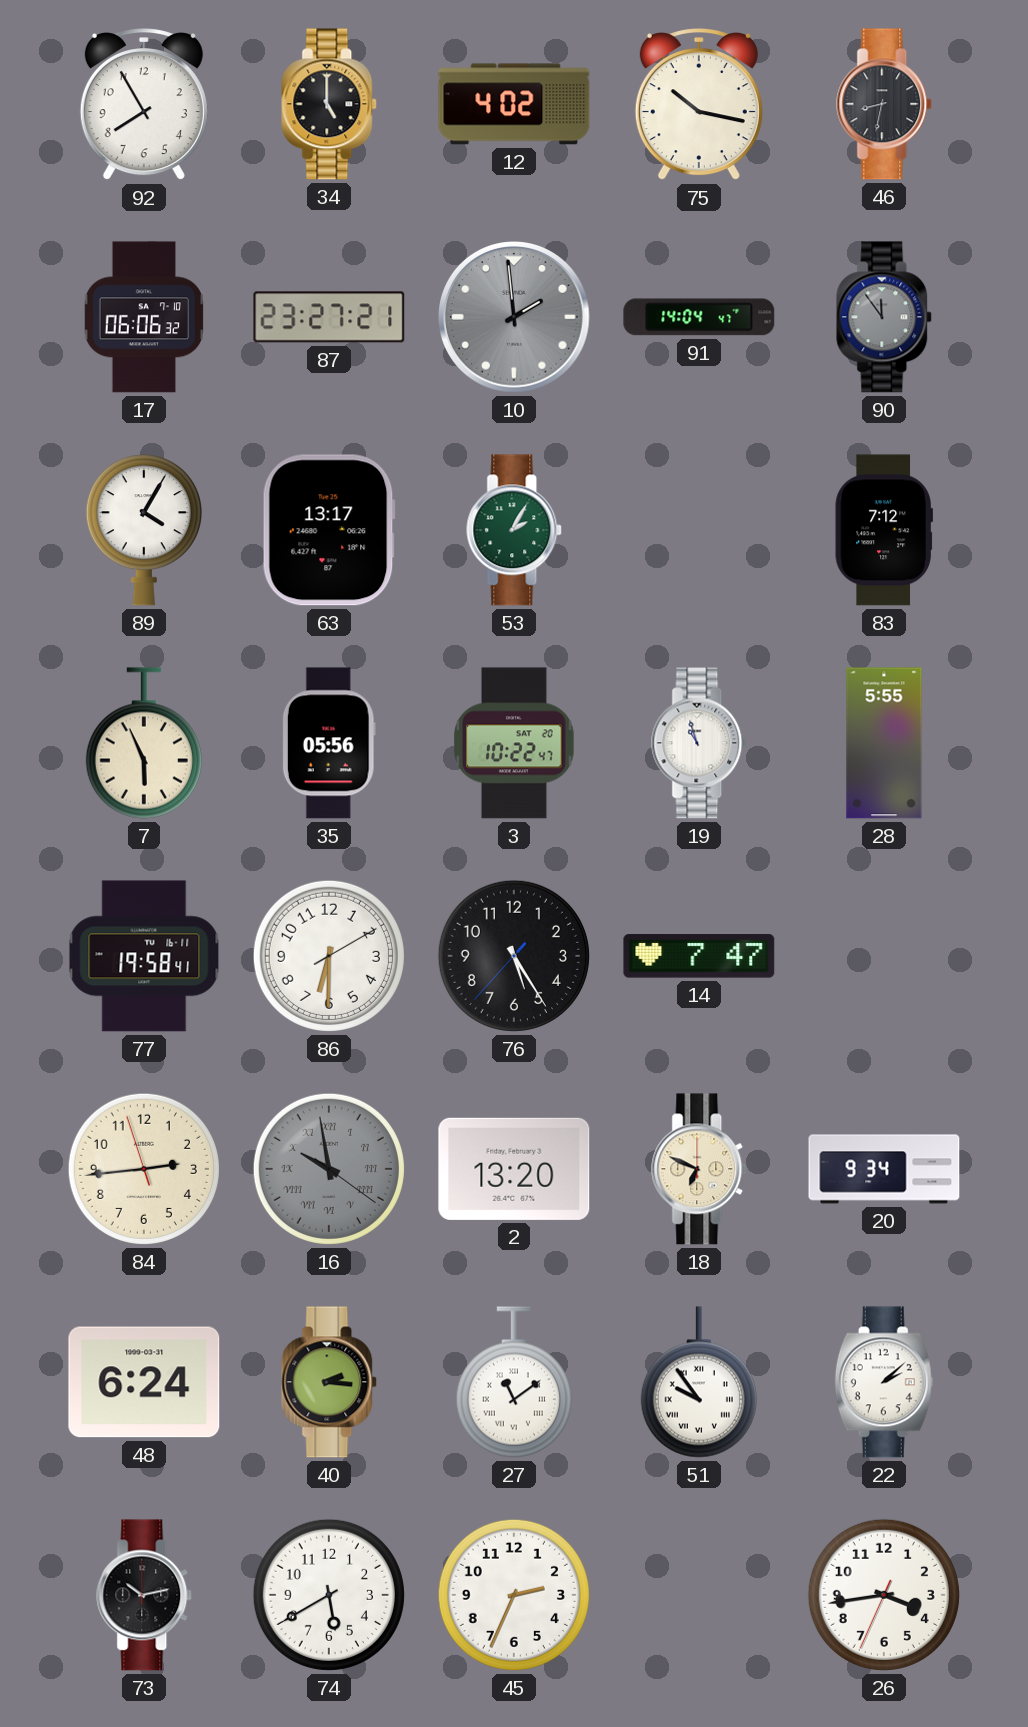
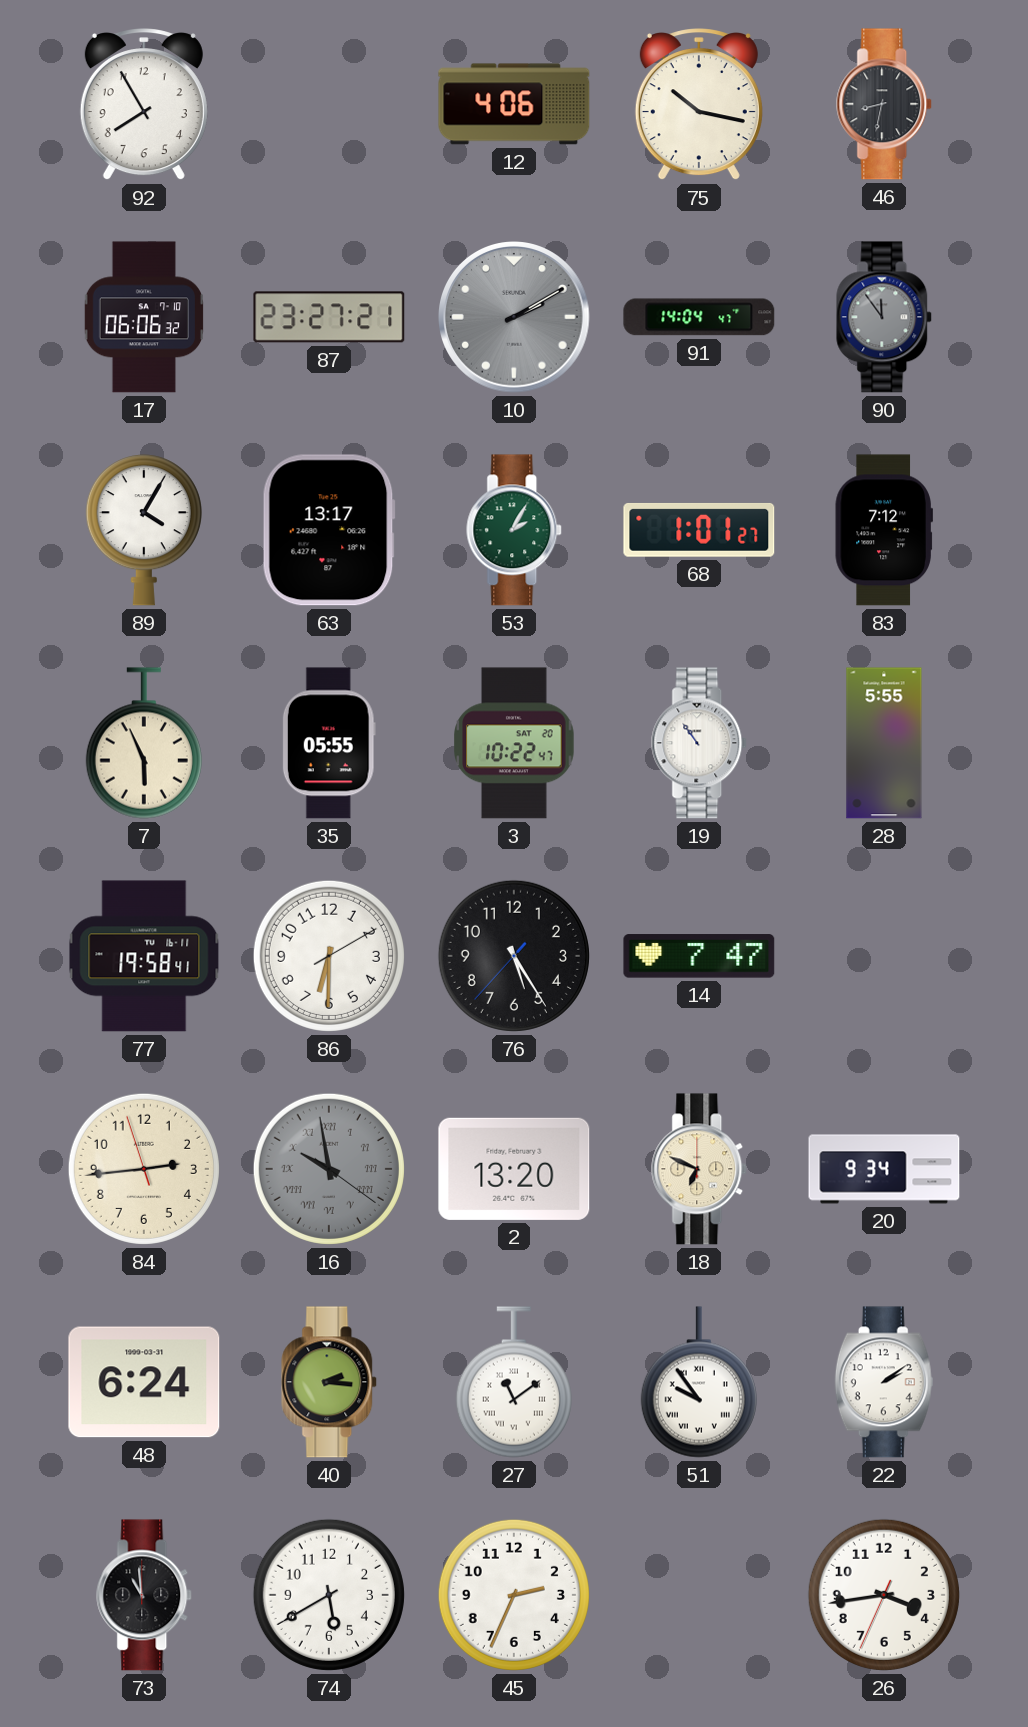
34: 5:00 -> none (330, 104)
12: 4:02 -> 4:06 (514, 104)
10: 1:59 -> 2:10 (514, 317)
68: none -> 1:01 (699, 530)
35: 05:56 -> 05:55 (329, 743)
19: 10:57 -> 10:54 (700, 743)
22: 2:08 -> 2:09 (884, 1382)
73: 10:13 -> 10:59 (145, 1595)
